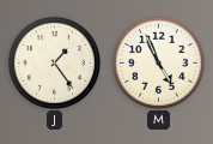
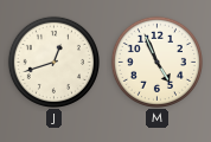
J: 1:24 -> 12:42 (53, 62)
